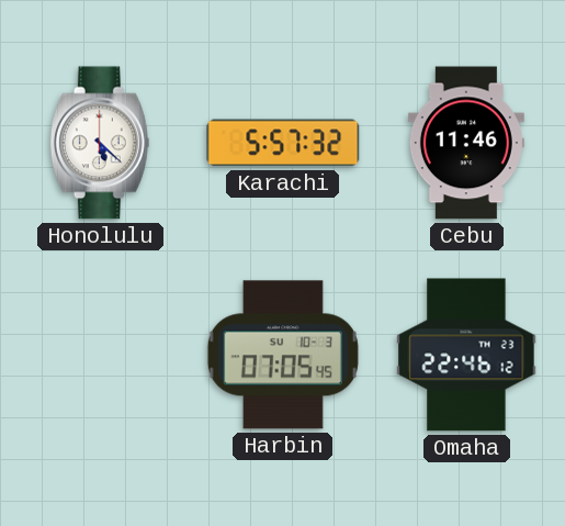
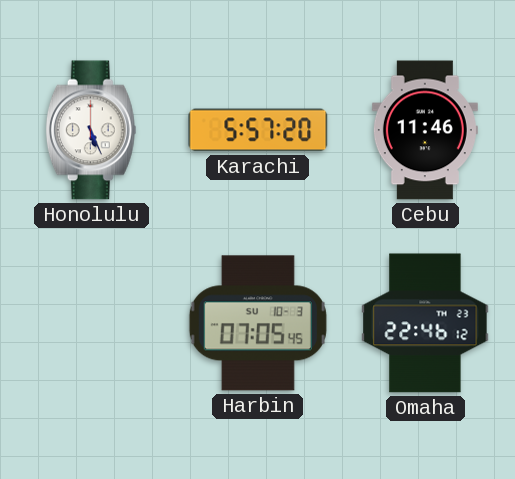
Honolulu: 5:22 -> 5:26 (91, 130)
Karachi: 5:57:32 -> 5:57:20 (258, 130)
